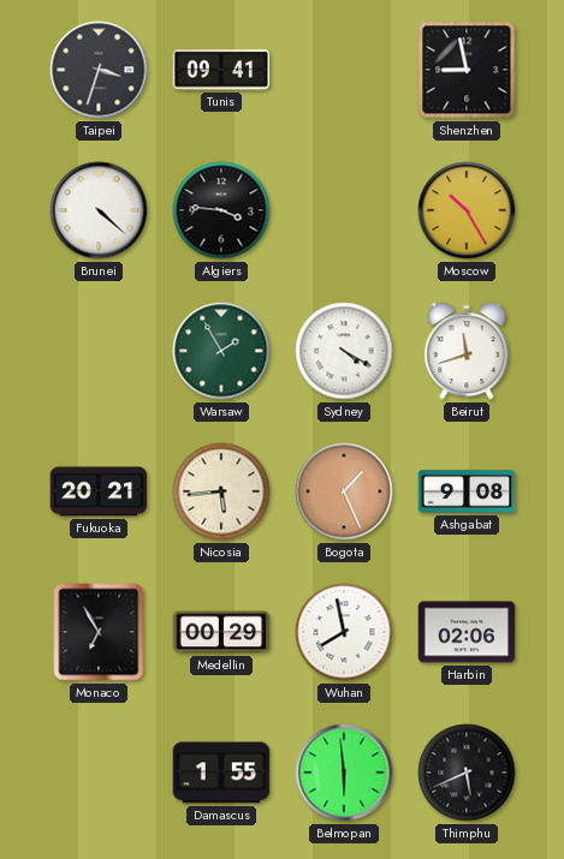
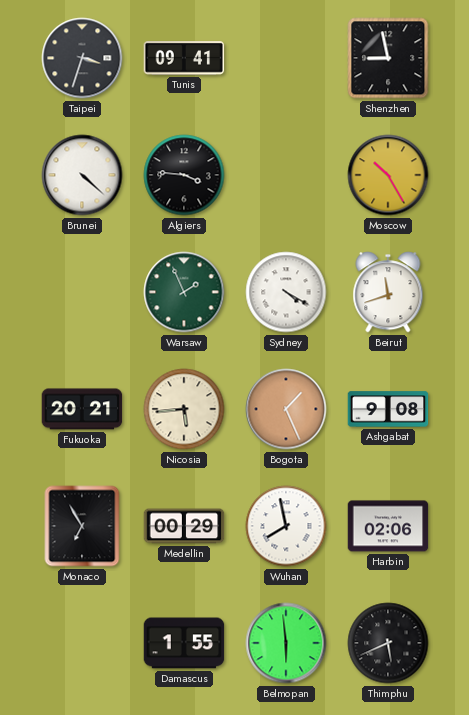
Warsaw: 1:55 -> 1:56 (184, 292)
